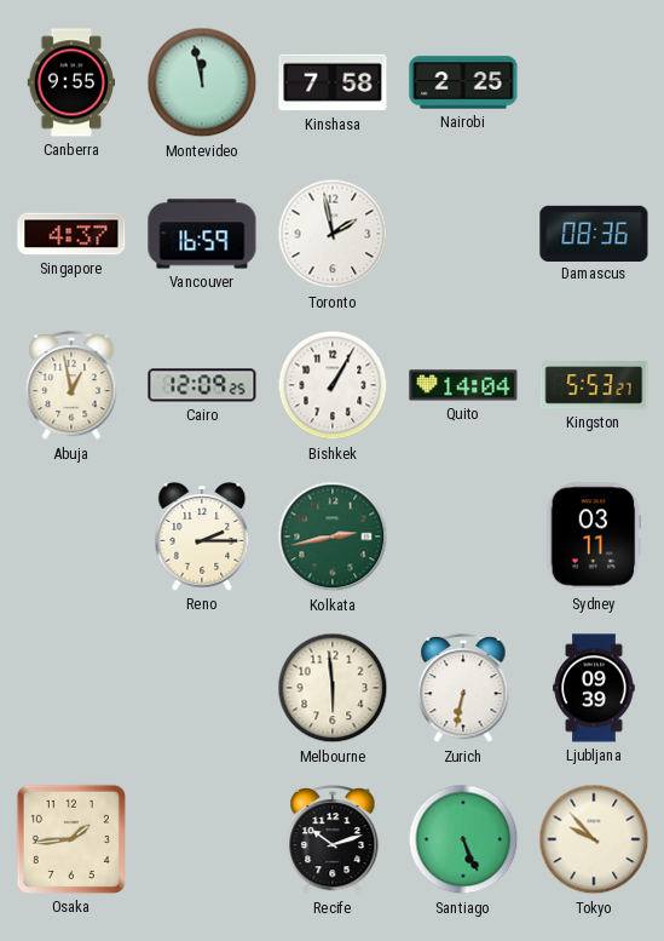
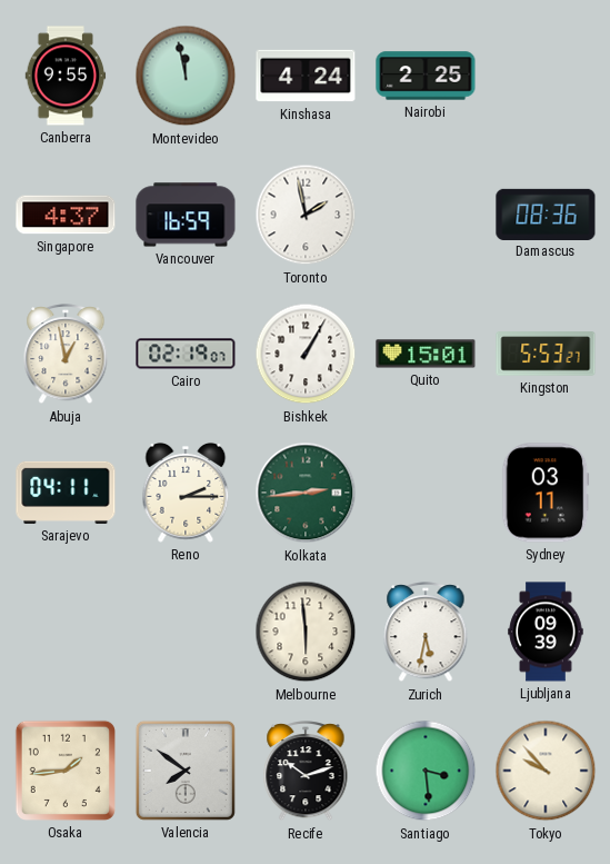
Kinshasa: 7:58 -> 4:24 (306, 76)
Cairo: 12:09 -> 02:19 (186, 354)
Quito: 14:04 -> 15:01 (426, 354)
Sarajevo: none -> 04:11 (66, 493)
Kolkata: 2:43 -> 2:44 (306, 493)
Zurich: 6:32 -> 5:32 (426, 632)
Valencia: none -> 7:51 (186, 771)
Santiago: 5:26 -> 3:29 (426, 771)
